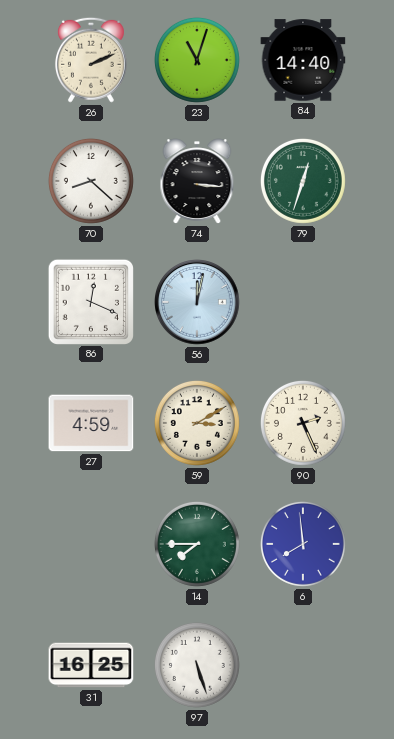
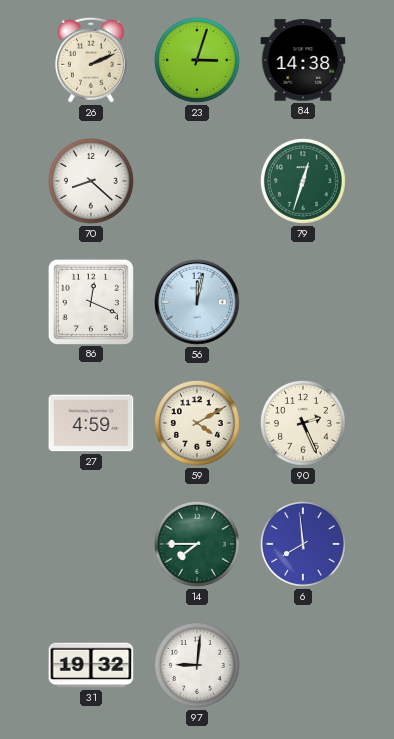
23: 11:03 -> 3:03 (197, 60)
84: 14:40 -> 14:38 (303, 60)
74: 3:16 -> none (197, 181)
59: 3:10 -> 4:10 (197, 423)
31: 16:25 -> 19:32 (91, 665)
97: 5:27 -> 9:01 (197, 665)
